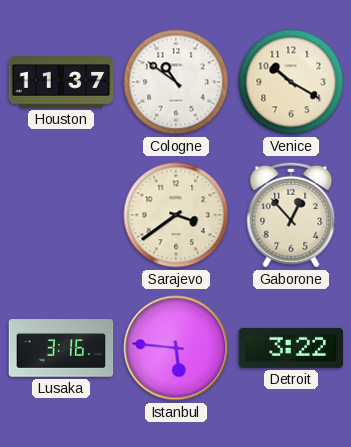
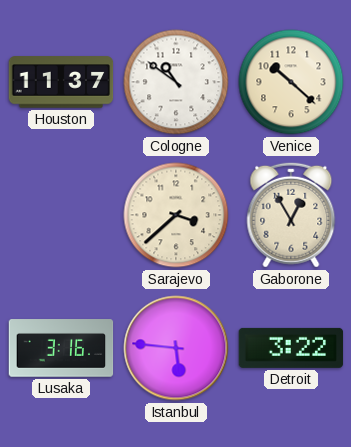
Venice: 10:20 -> 10:22 (291, 82)
Sarajevo: 3:39 -> 3:38 (176, 215)
Gaborone: 12:53 -> 12:55 (291, 215)
